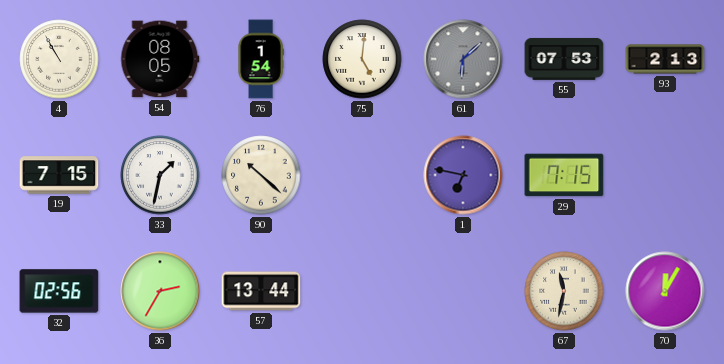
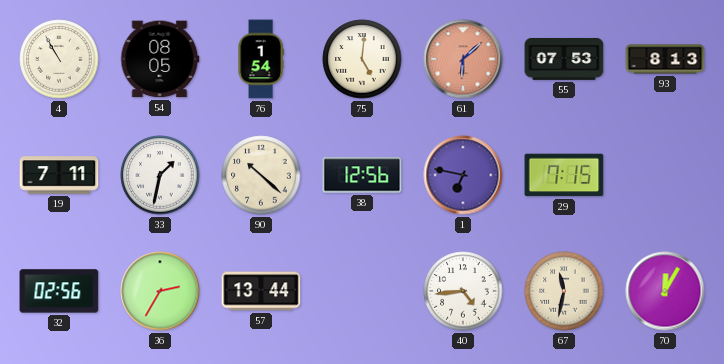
61 dial: grey -> salmon (463, 59)
93: 2:13 -> 8:13 (665, 59)
19: 7:15 -> 7:11 (59, 175)
38: none -> 12:56 (362, 175)
40: none -> 4:44 (463, 291)
